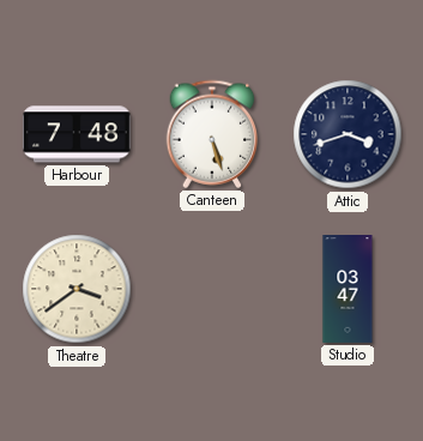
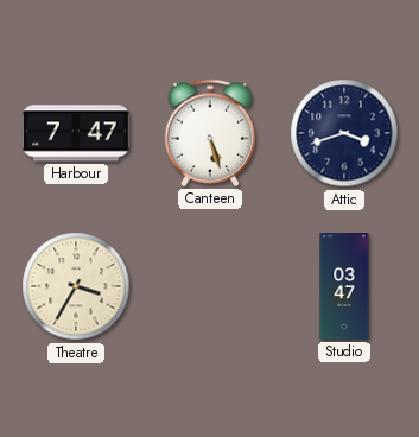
Harbour: 7:48 -> 7:47 (76, 133)
Theatre: 3:39 -> 3:35 (76, 286)
